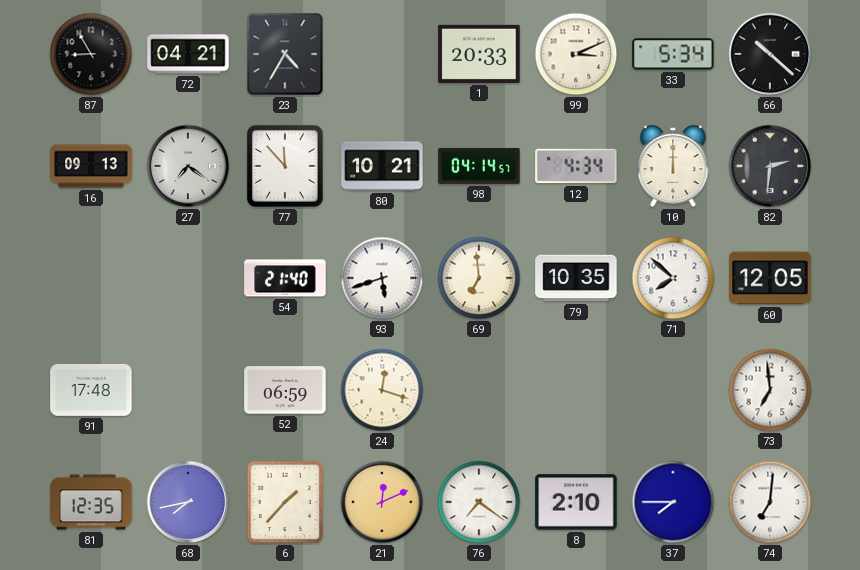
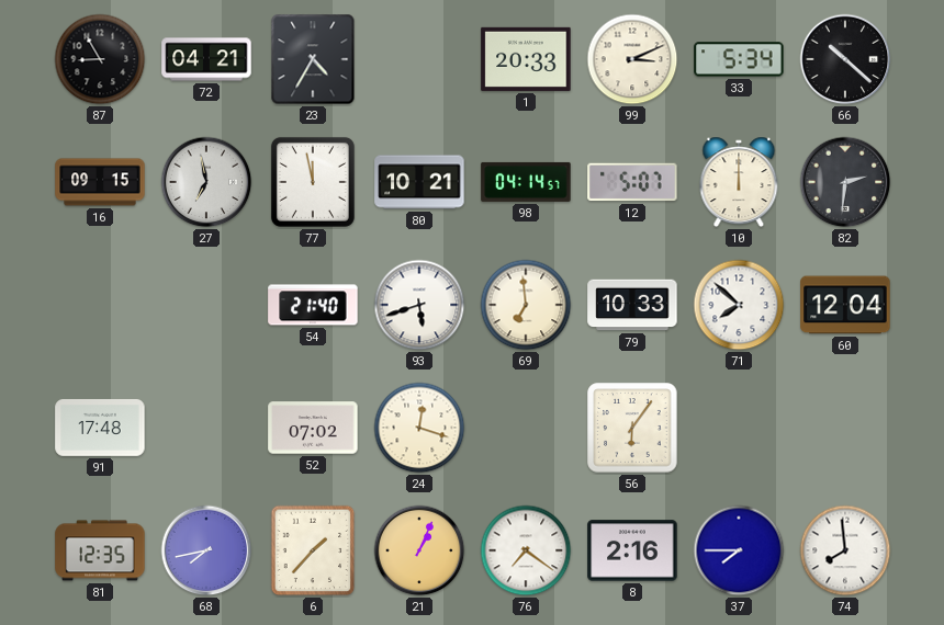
16: 09:13 -> 09:15 (100, 182)
27: 7:21 -> 6:58 (206, 182)
77: 11:53 -> 11:58 (313, 182)
12: 4:34 -> 5:07 (632, 182)
79: 10:35 -> 10:33 (632, 305)
60: 12:05 -> 12:04 (845, 305)
52: 06:59 -> 07:02 (313, 428)
56: none -> 6:06 (632, 428)
73: 6:59 -> none (770, 390)
21: 12:11 -> 1:04 (419, 550)
8: 2:10 -> 2:16 (632, 550)
74: 7:01 -> 7:59 (845, 550)
